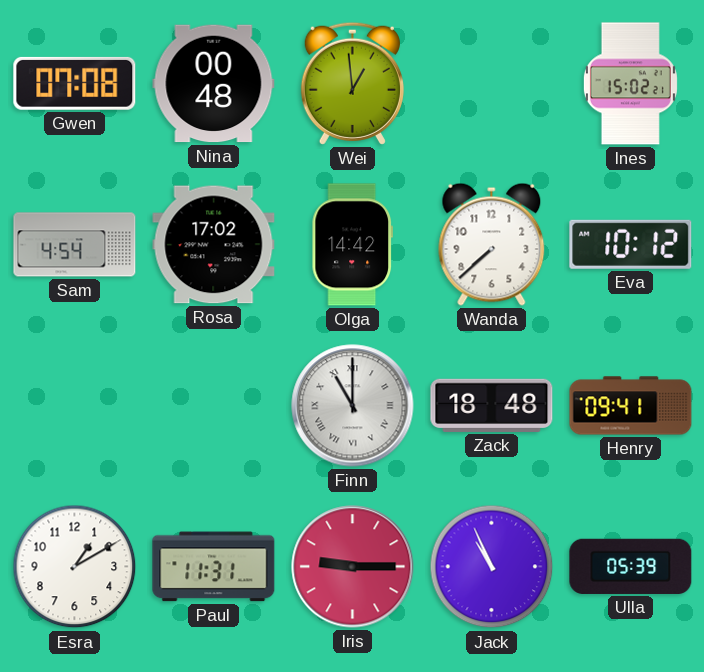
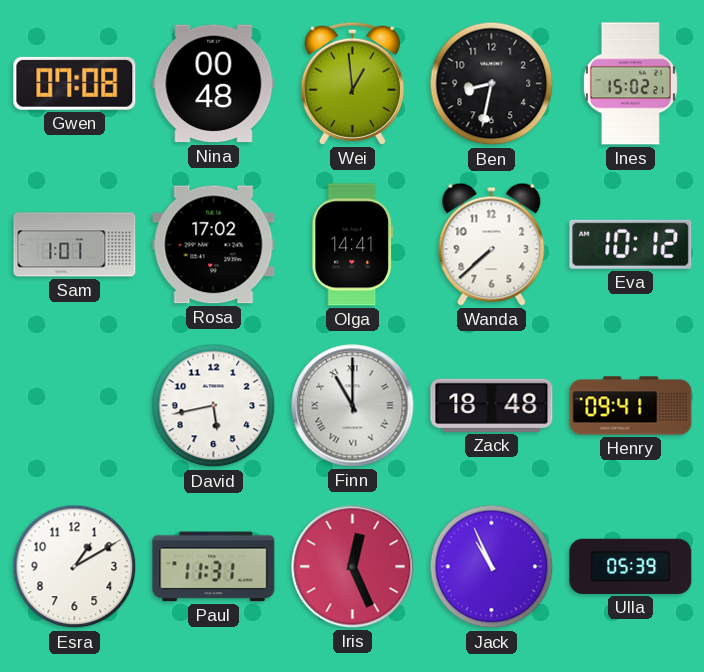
Ben: none -> 8:32 (492, 84)
Sam: 4:54 -> 1:01 (75, 245)
Olga: 14:42 -> 14:41 (352, 245)
David: none -> 5:43 (214, 406)
Iris: 9:15 -> 12:26 (353, 567)
